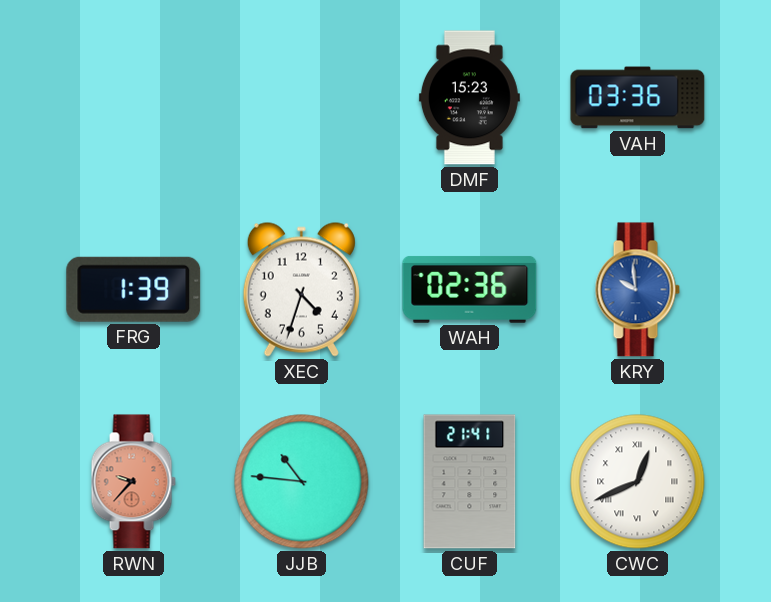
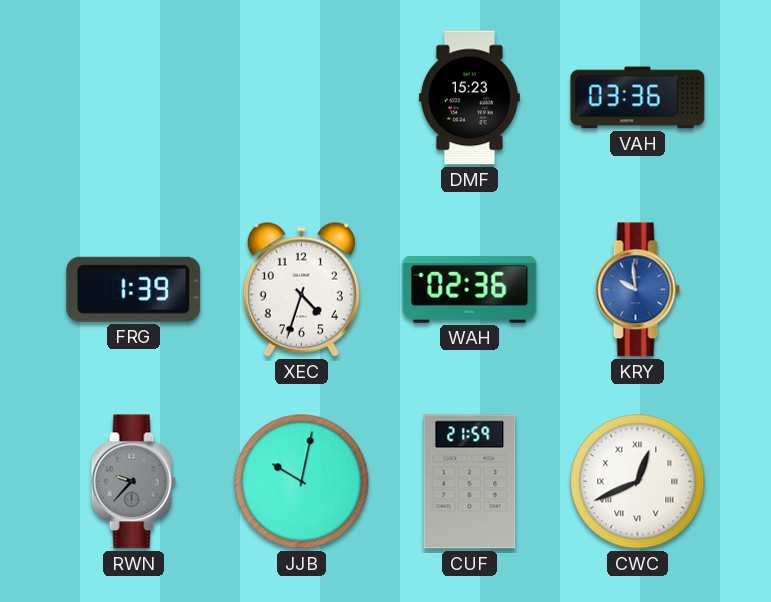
RWN dial: salmon -> grey (133, 482)
JJB: 10:46 -> 10:02 (302, 482)
CUF: 21:41 -> 21:59 (470, 482)
